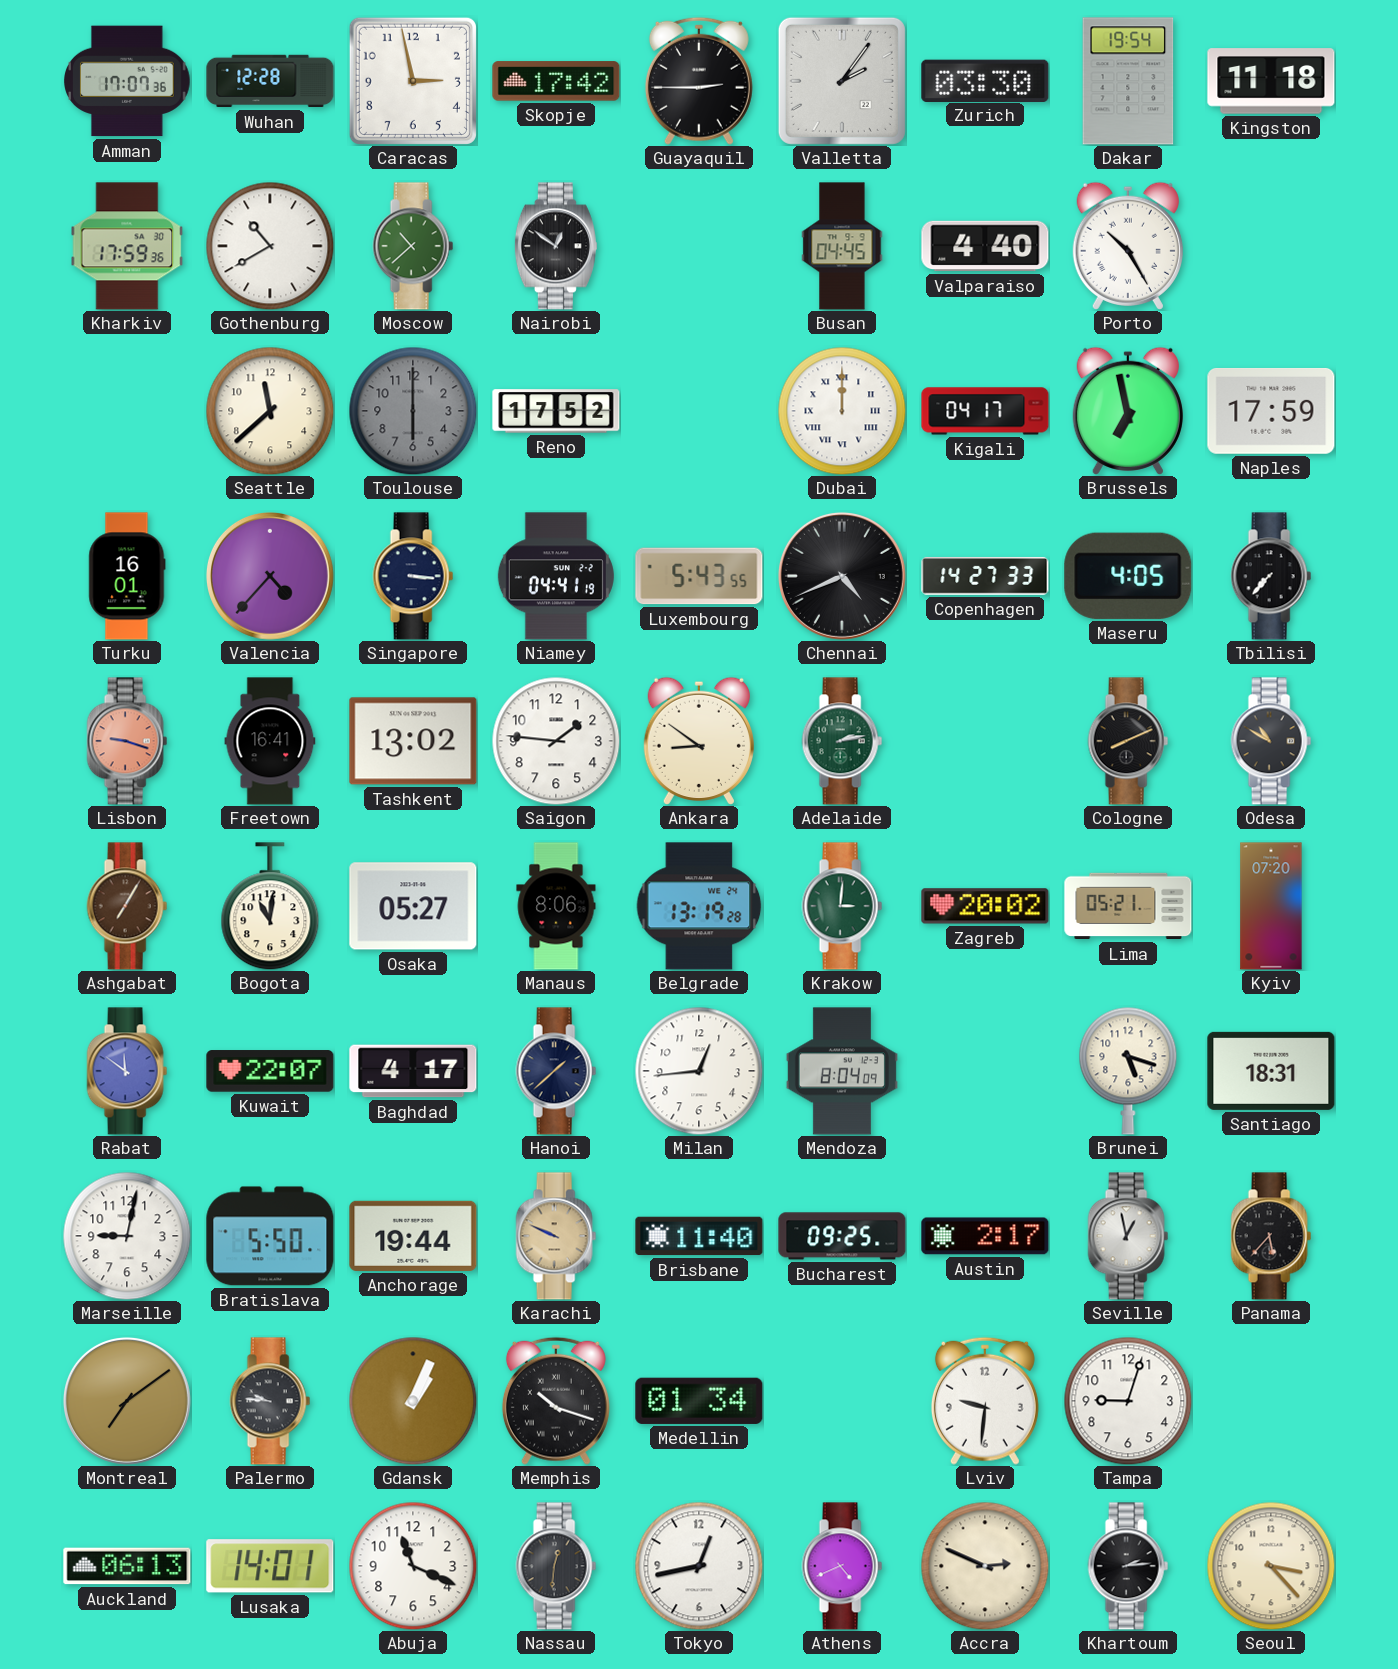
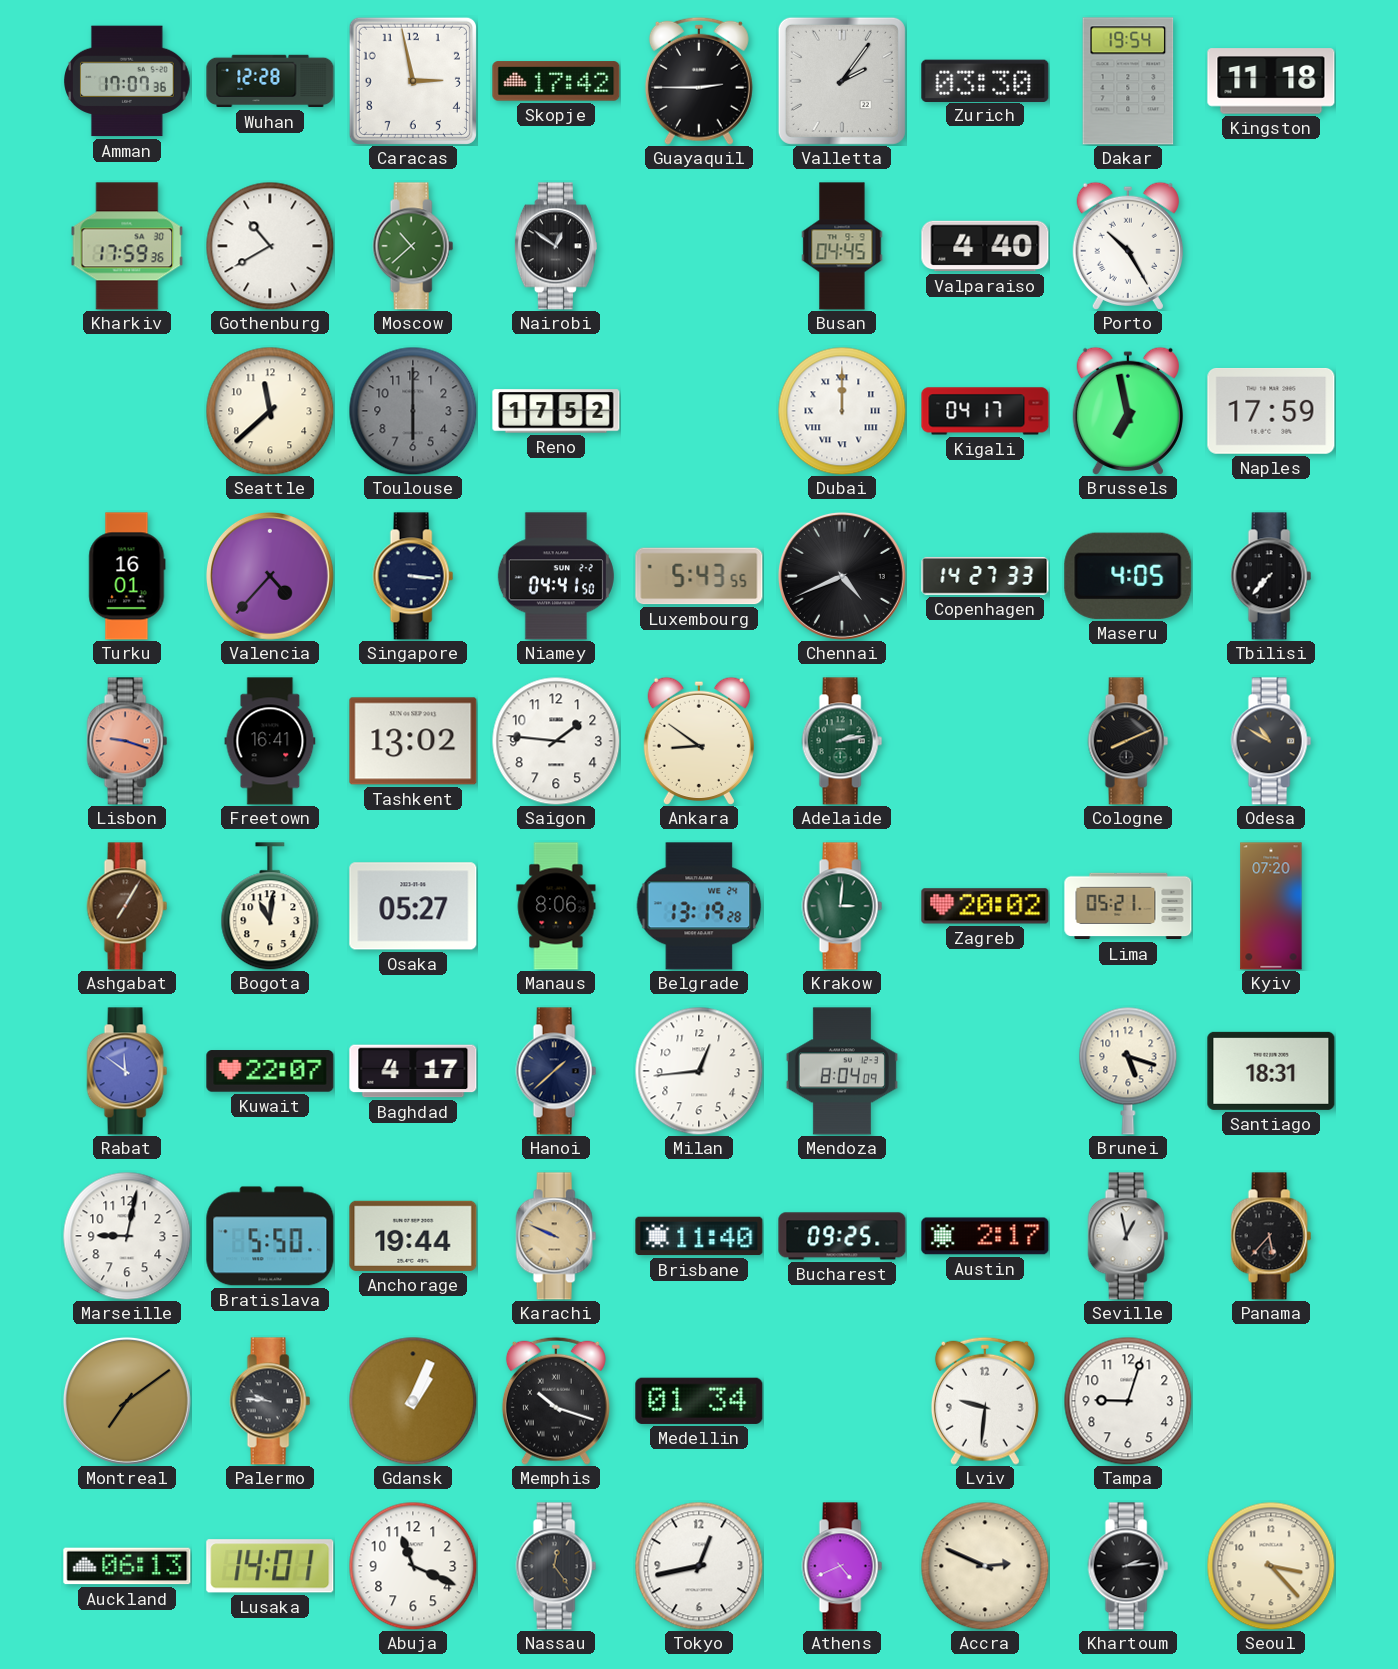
Niamey: 04:41:19 -> 04:41:50 (556, 576)
Nassau: 12:31 -> 12:24 (556, 1566)
